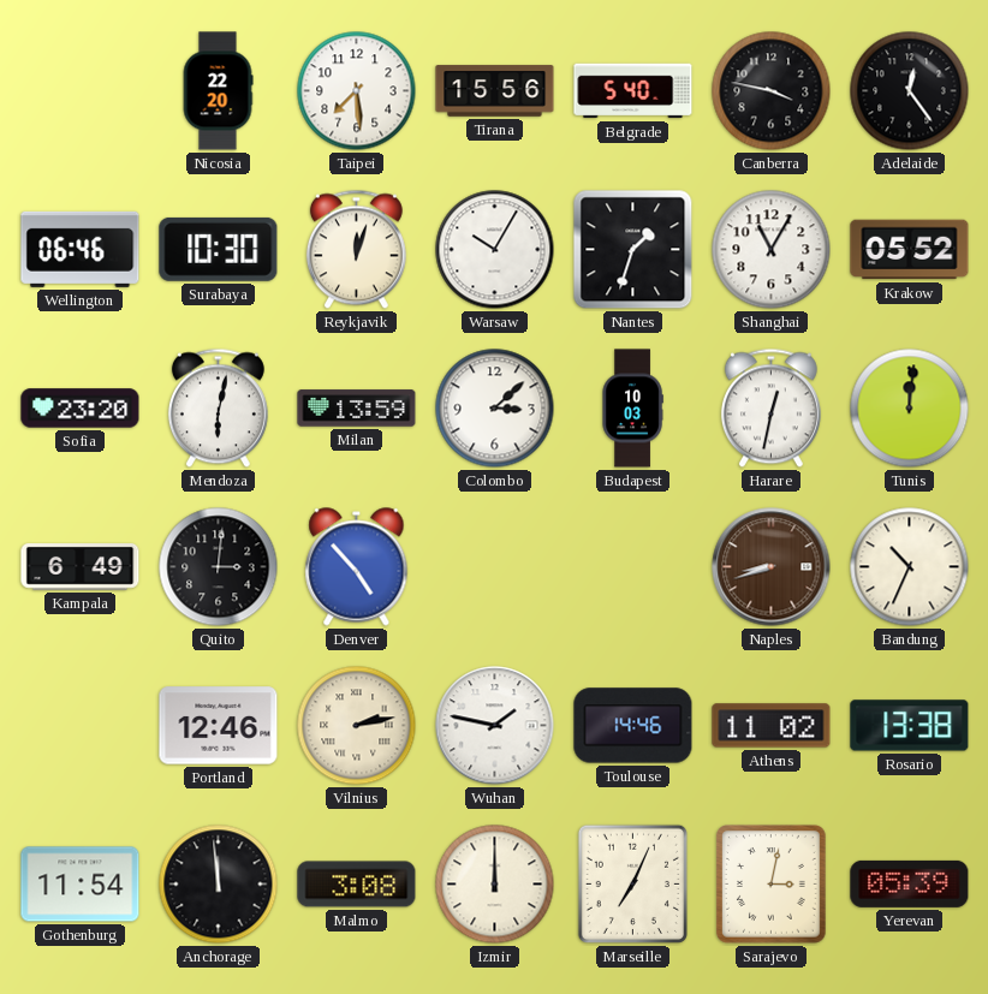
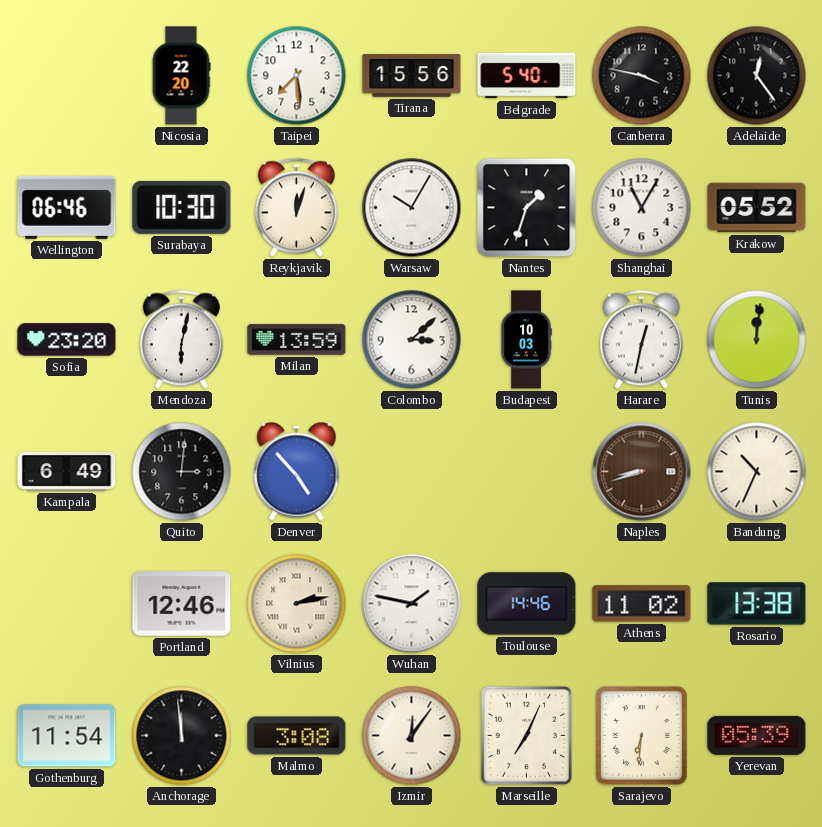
Izmir: 12:00 -> 12:06 (412, 736)
Sarajevo: 3:02 -> 6:31 (642, 736)
